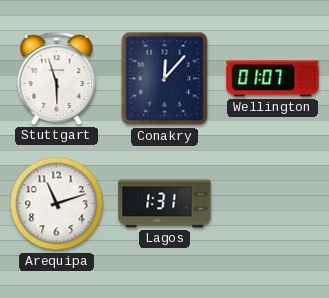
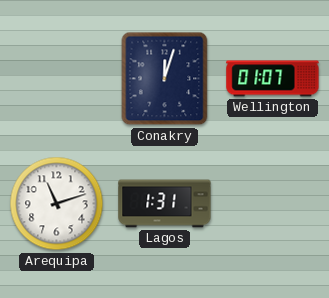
Stuttgart: 5:57 -> none (57, 78)
Conakry: 12:07 -> 12:03 (165, 79)
